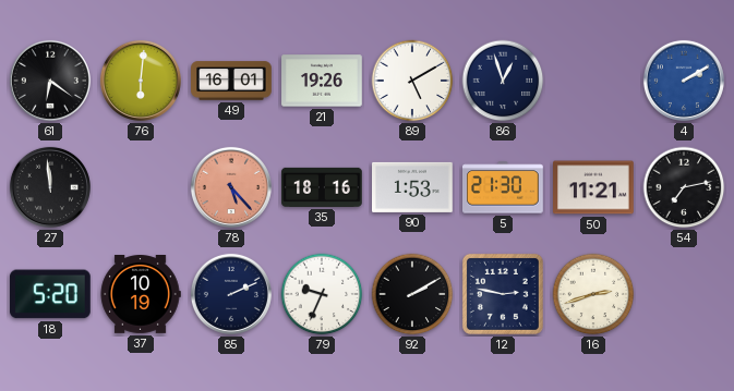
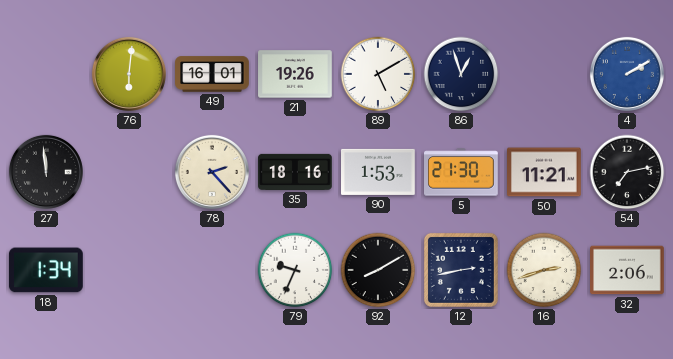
61: 6:21 -> none (50, 81)
78: 5:23 -> 2:23 (212, 172)
78 dial: salmon -> cream (212, 172)
18: 5:20 -> 1:34 (46, 270)
37: 10:19 -> none (141, 295)
85: 2:11 -> none (231, 294)
92: 2:10 -> 8:10 (378, 270)
12: 2:47 -> 2:43 (461, 270)
32: none -> 2:06 (627, 270)
